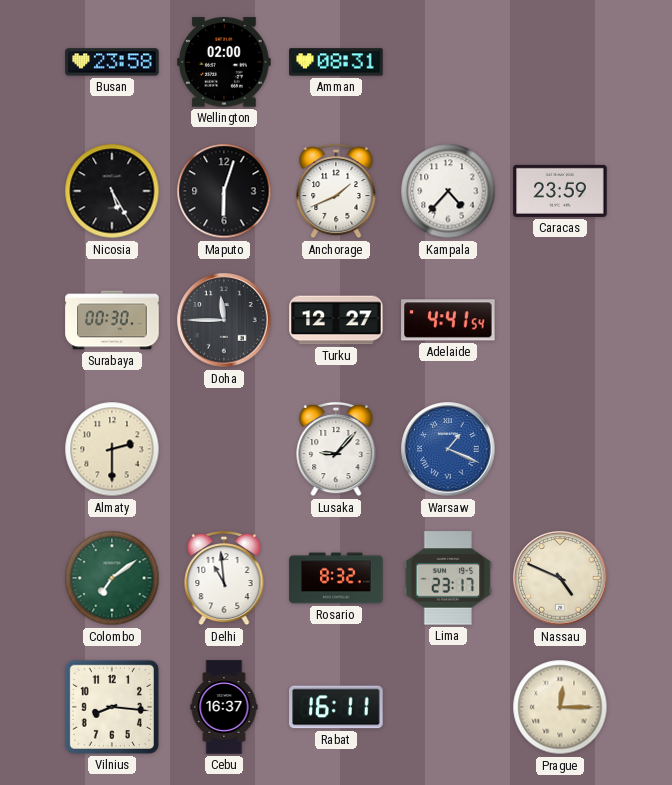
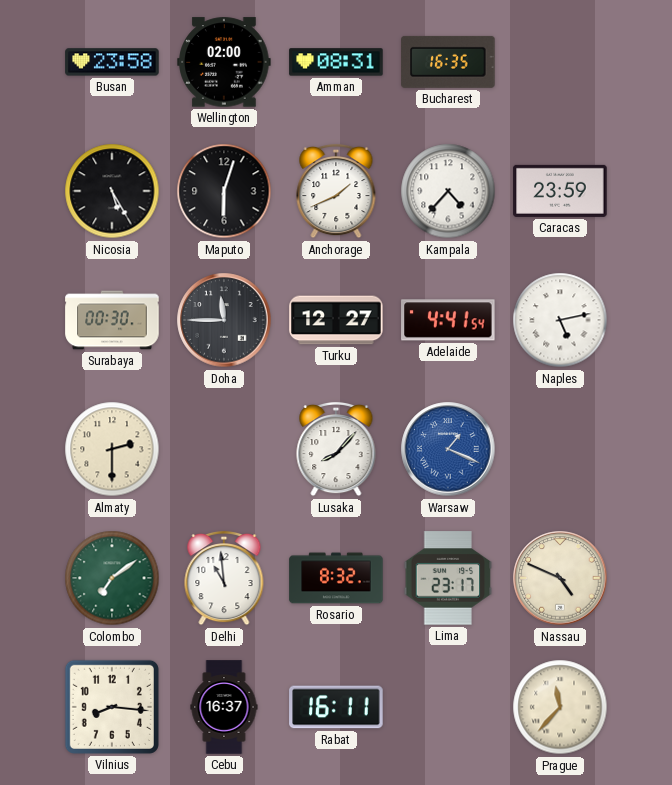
Bucharest: none -> 16:35 (448, 62)
Naples: none -> 5:13 (560, 320)
Lusaka: 9:07 -> 8:07 (336, 449)
Prague: 12:15 -> 11:37 (560, 707)
